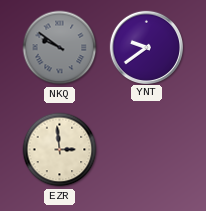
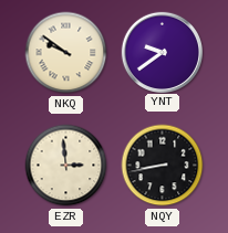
NKQ dial: grey -> cream (66, 53)
NQY: none -> 8:43 (163, 166)
